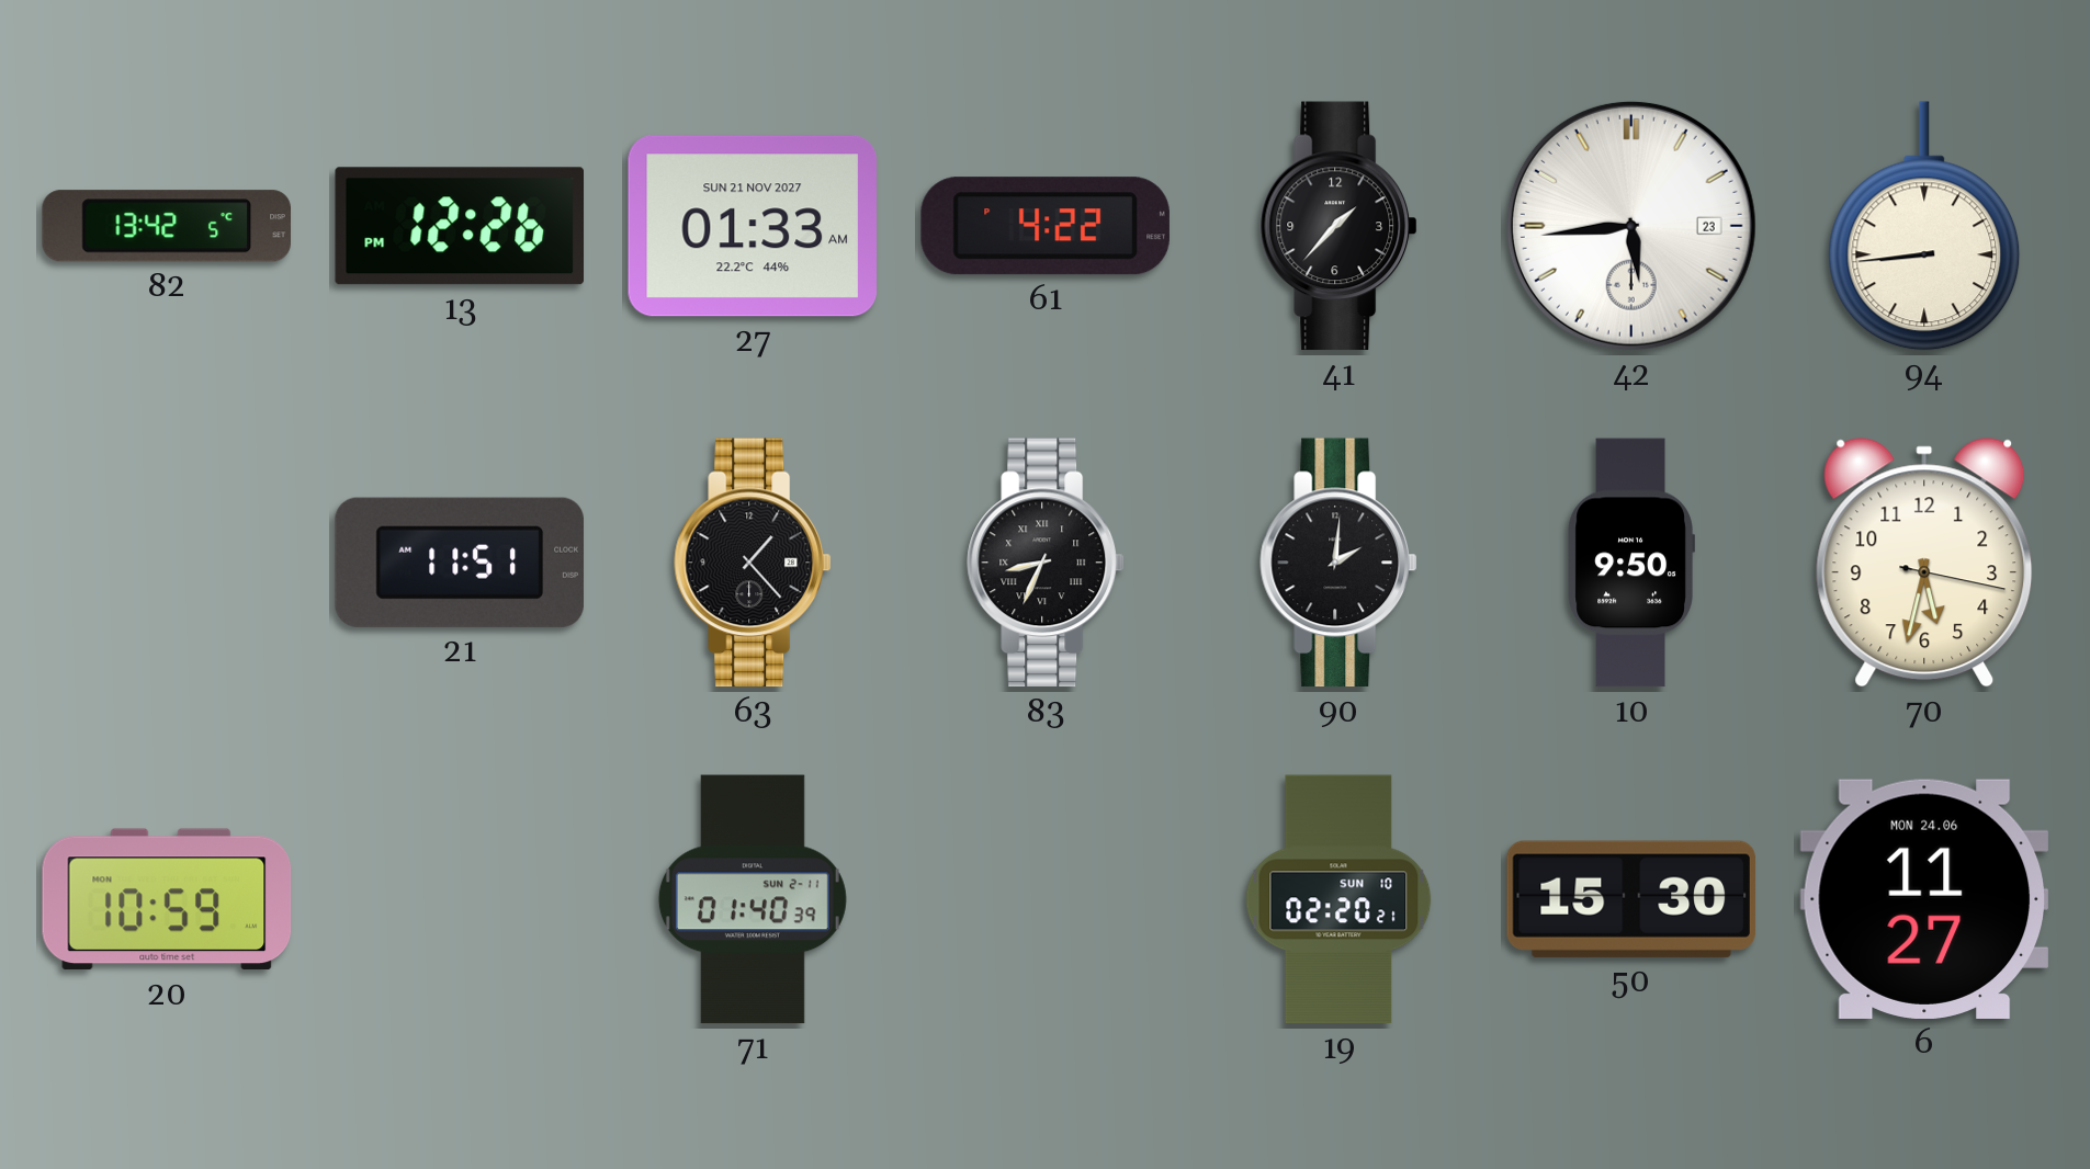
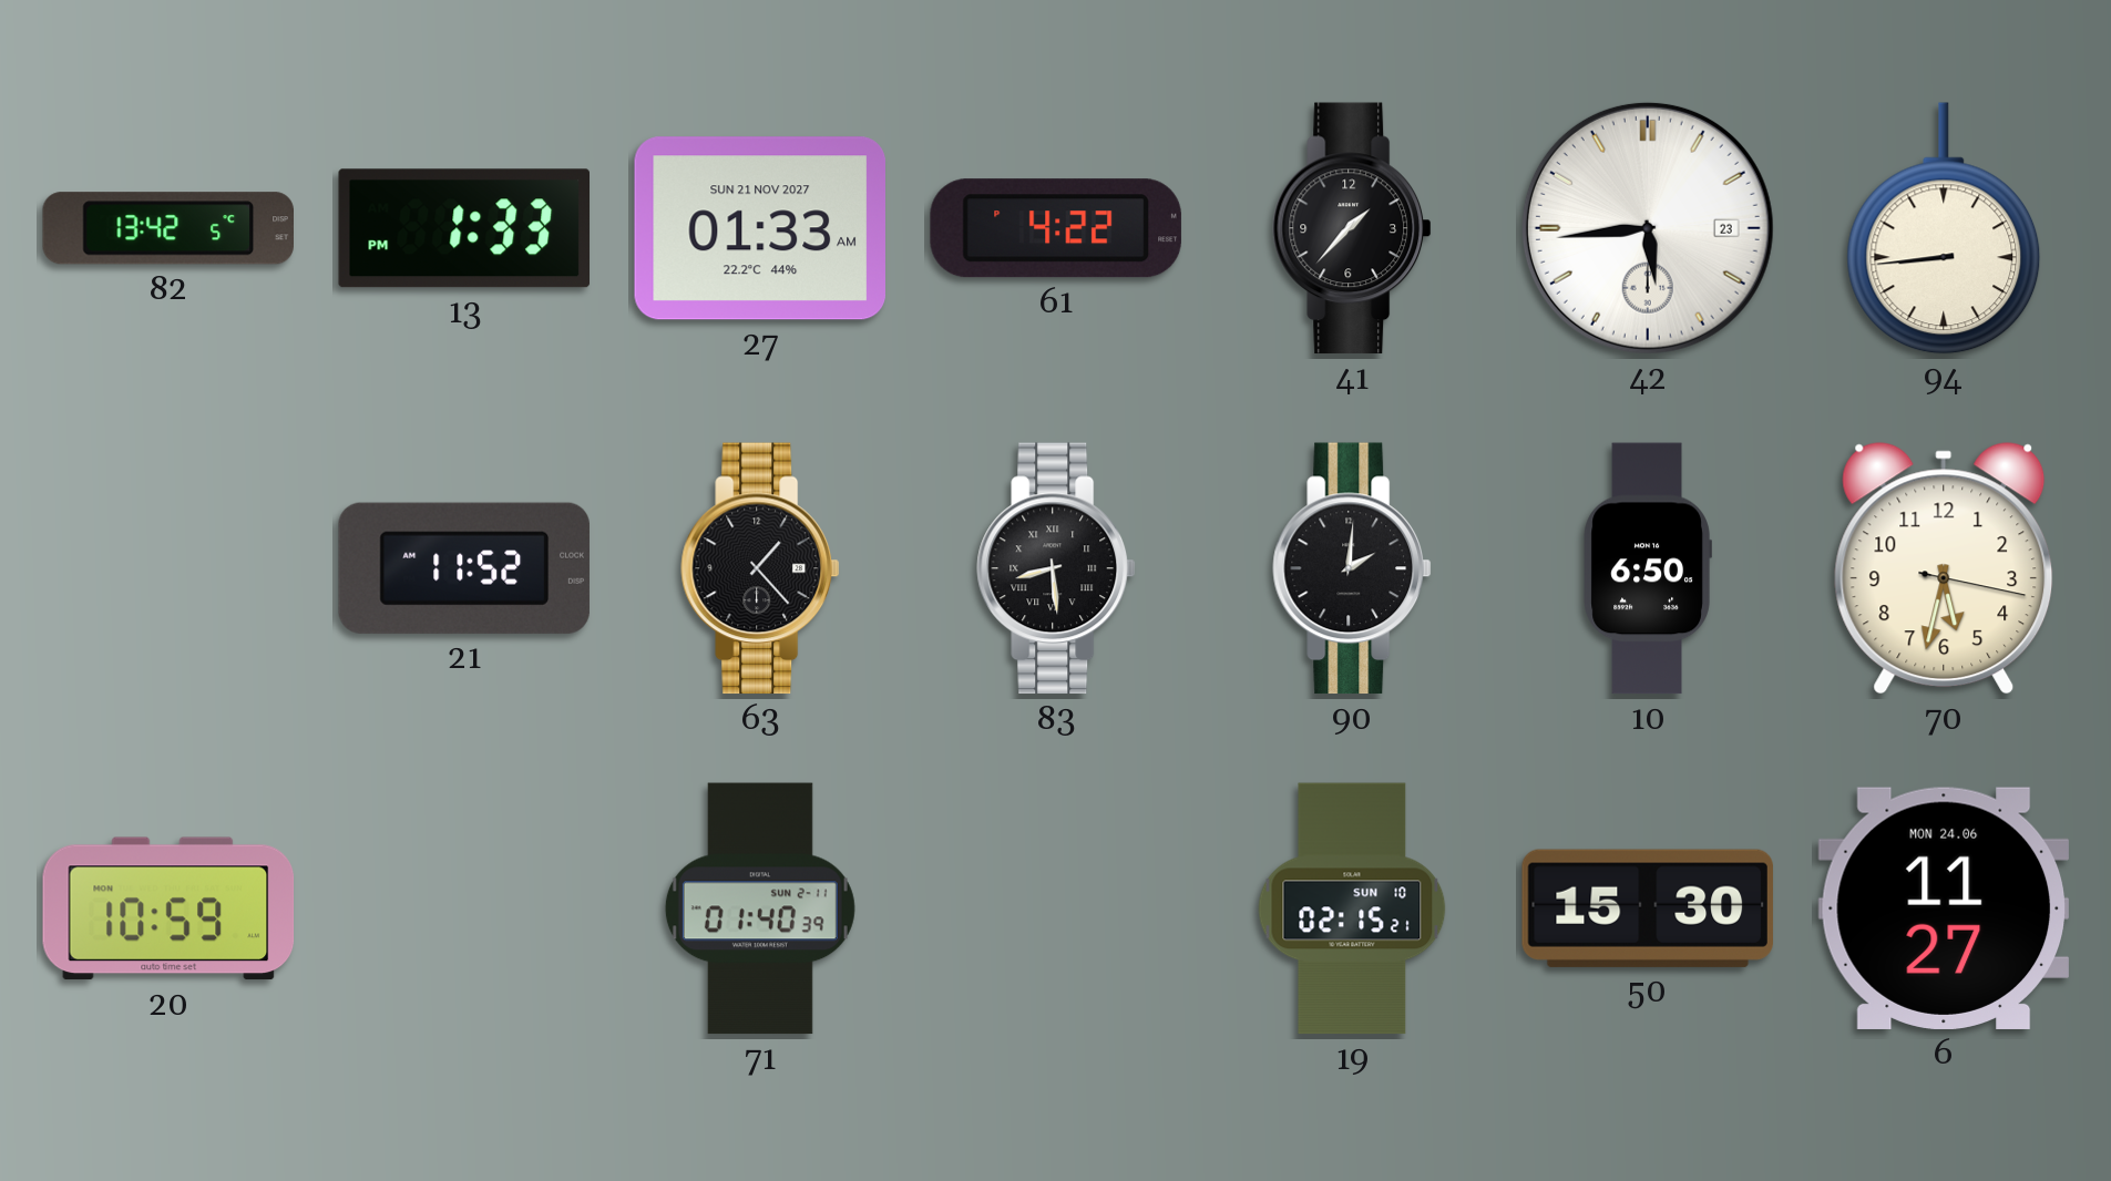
13: 12:26 -> 1:33 (463, 228)
21: 11:51 -> 11:52 (464, 568)
83: 8:34 -> 8:29 (1056, 568)
10: 9:50 -> 6:50 (1648, 568)
19: 02:20 -> 02:15 (1352, 908)
